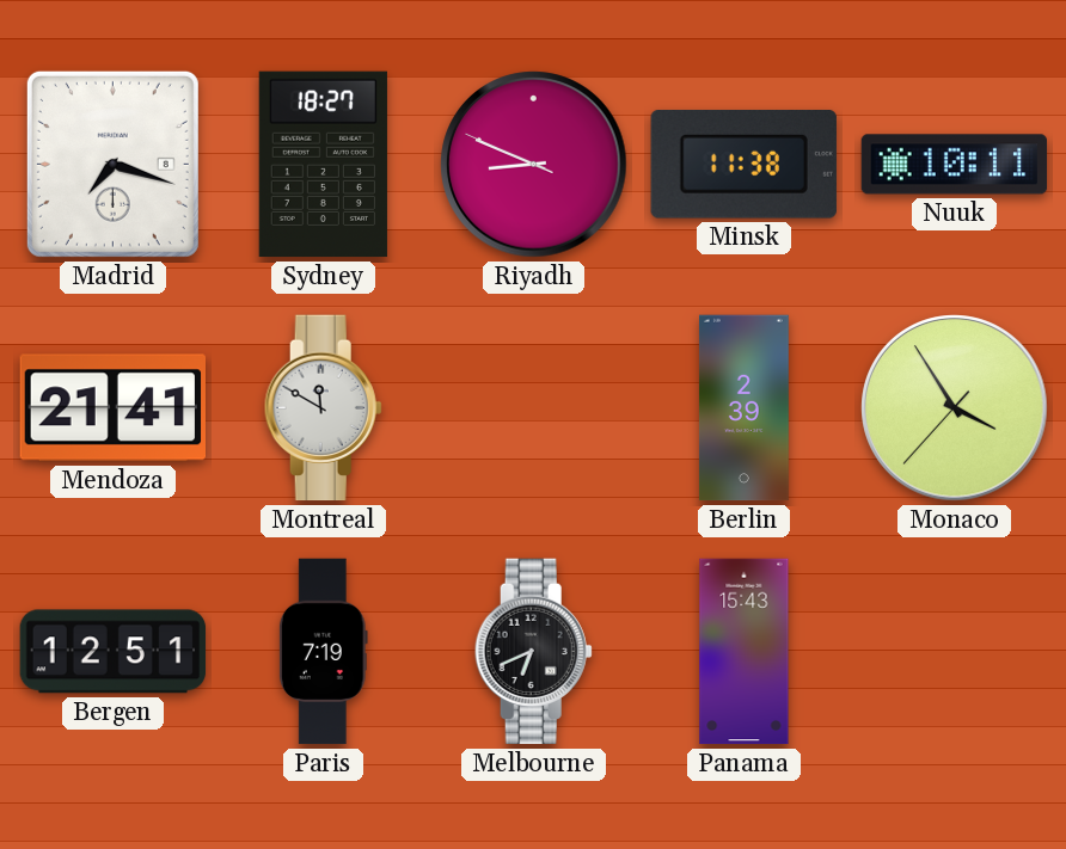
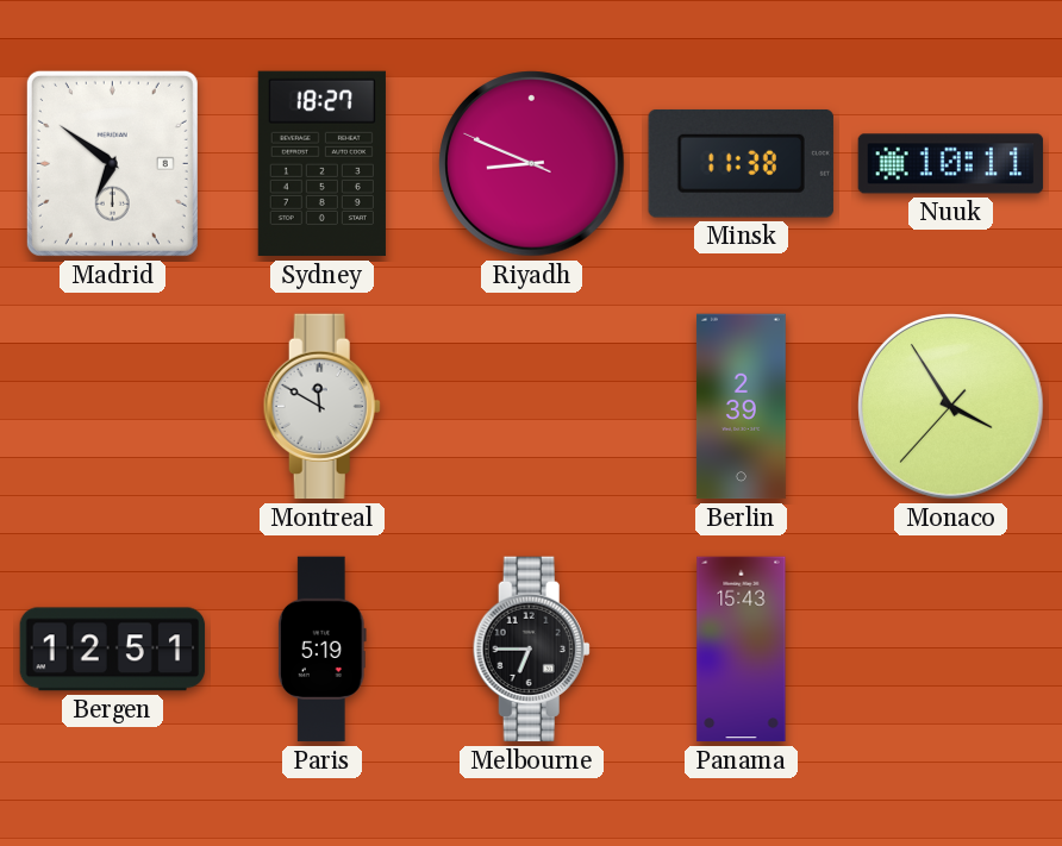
Madrid: 7:18 -> 6:51 (112, 163)
Mendoza: 21:41 -> none (112, 408)
Paris: 7:19 -> 5:19 (321, 650)
Melbourne: 6:41 -> 6:45 (531, 650)
